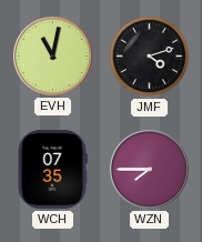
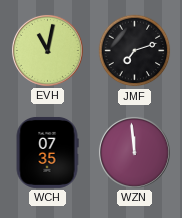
JMF: 4:12 -> 7:12 (135, 51)
WZN: 7:45 -> 11:59 (134, 152)
